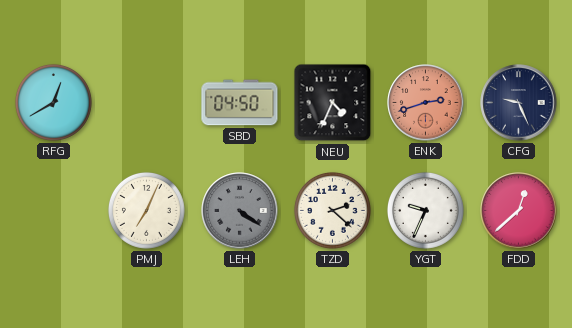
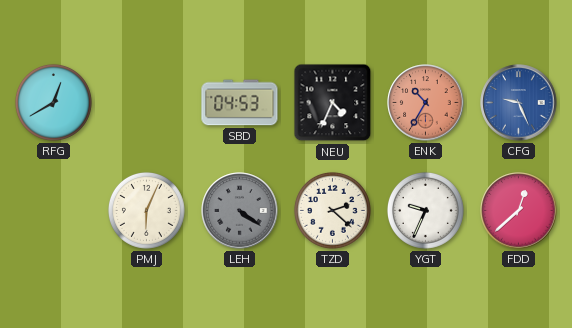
SBD: 04:50 -> 04:53 (240, 103)
ENK: 2:42 -> 10:35 (426, 103)
CFG dial: navy -> blue (519, 103)
PMJ: 7:04 -> 6:04 (146, 210)
